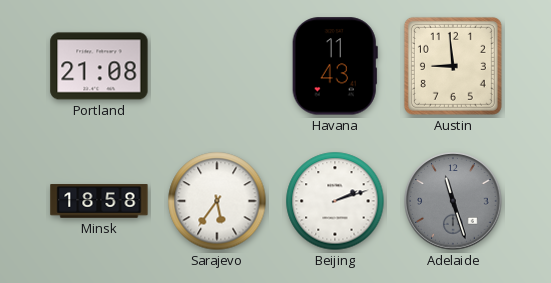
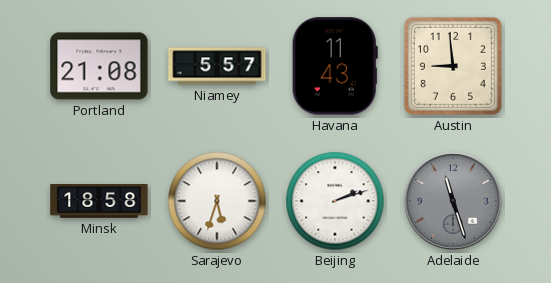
Niamey: none -> 5:57 (217, 66)
Sarajevo: 5:36 -> 5:33 (217, 201)
